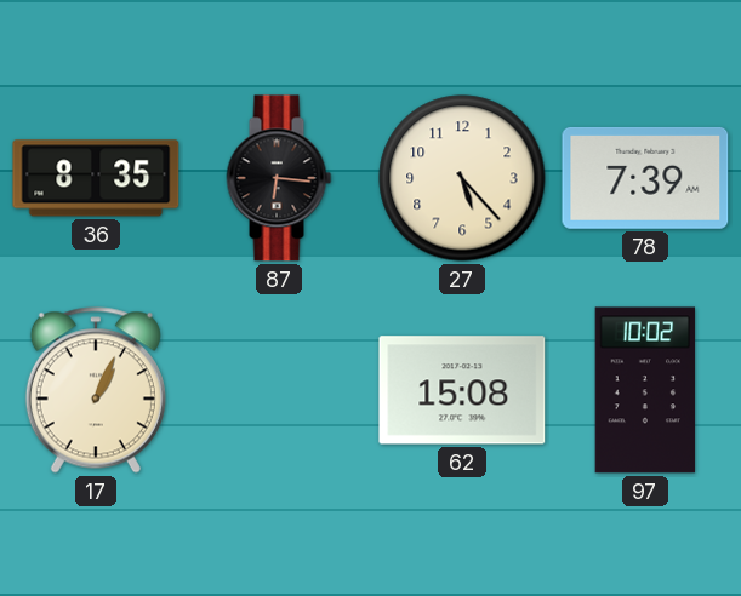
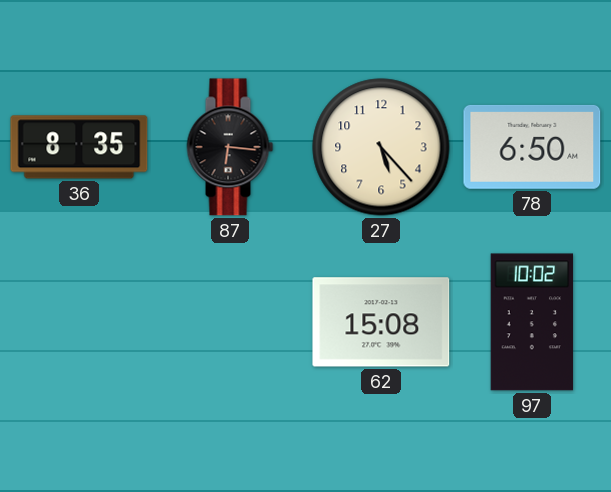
78: 7:39 -> 6:50 (532, 147)
17: 1:04 -> none (96, 390)
